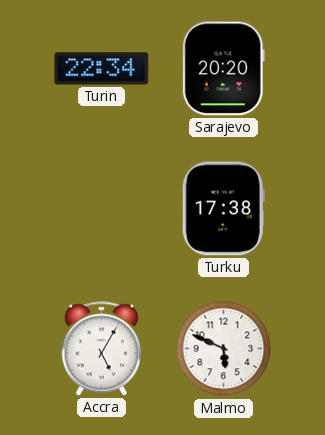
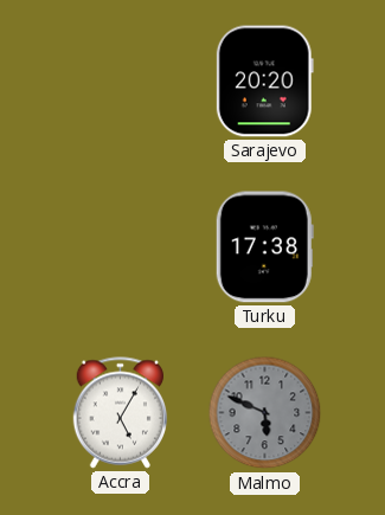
Turin: 22:34 -> none (102, 69)
Malmo dial: white -> grey (265, 413)
